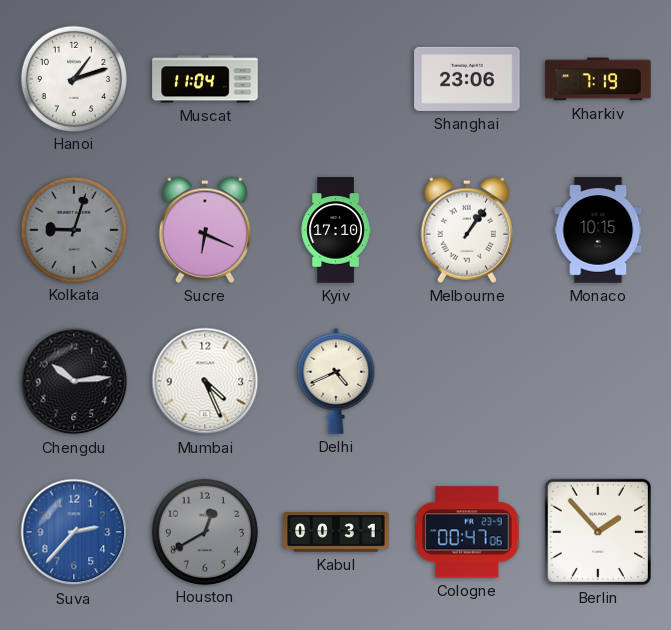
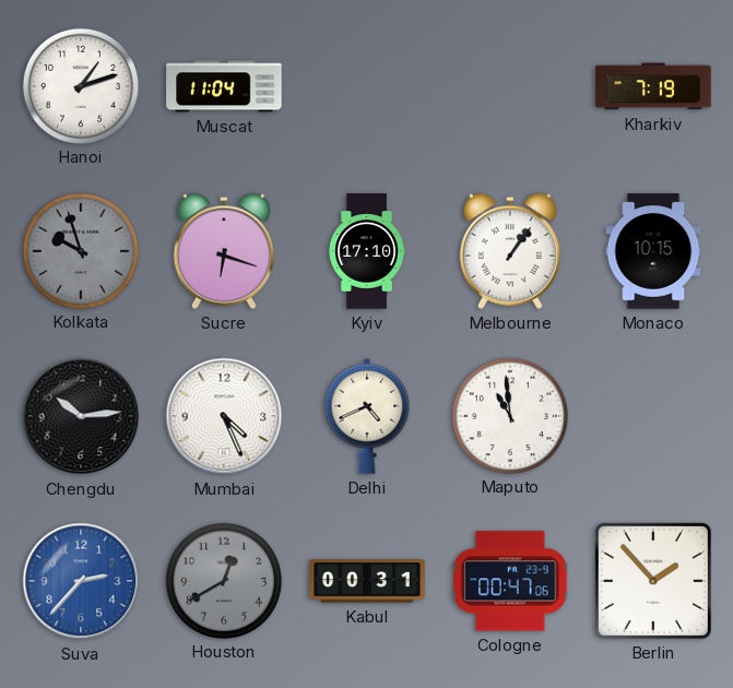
Shanghai: 23:06 -> none (467, 79)
Kolkata: 9:03 -> 9:57 (80, 250)
Sucre: 6:19 -> 6:18 (224, 251)
Maputo: none -> 10:59 (509, 415)
